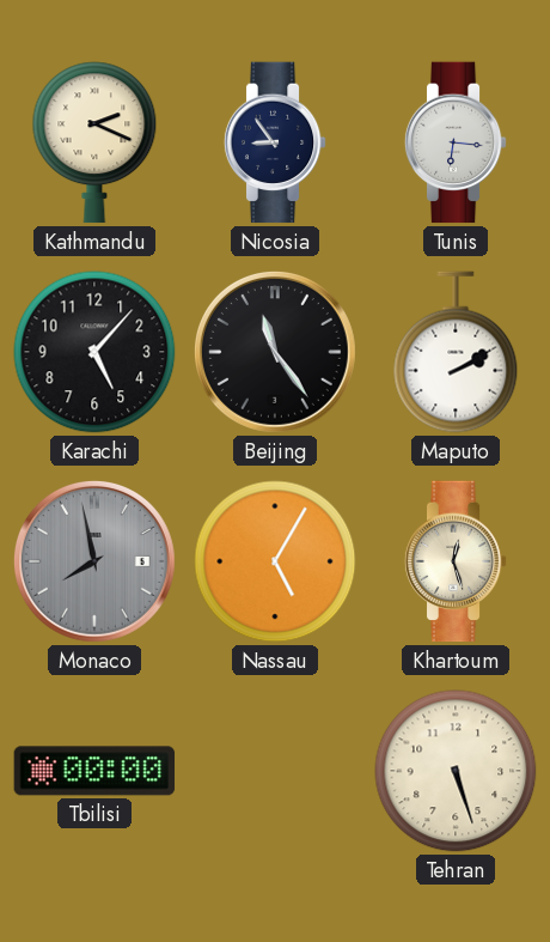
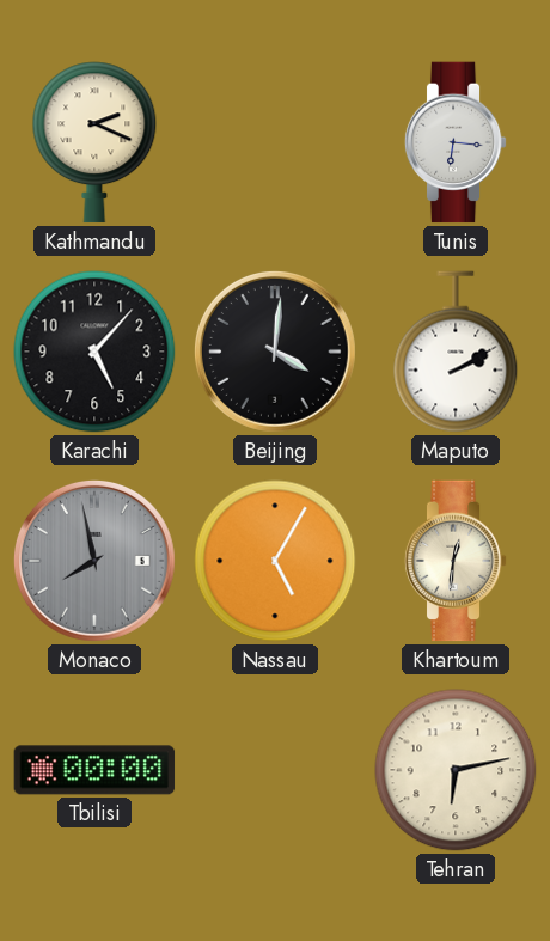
Nicosia: 8:54 -> none (275, 142)
Beijing: 11:24 -> 4:01 (275, 352)
Khartoum: 12:27 -> 12:31 (456, 561)
Tehran: 5:27 -> 6:13 (456, 770)
